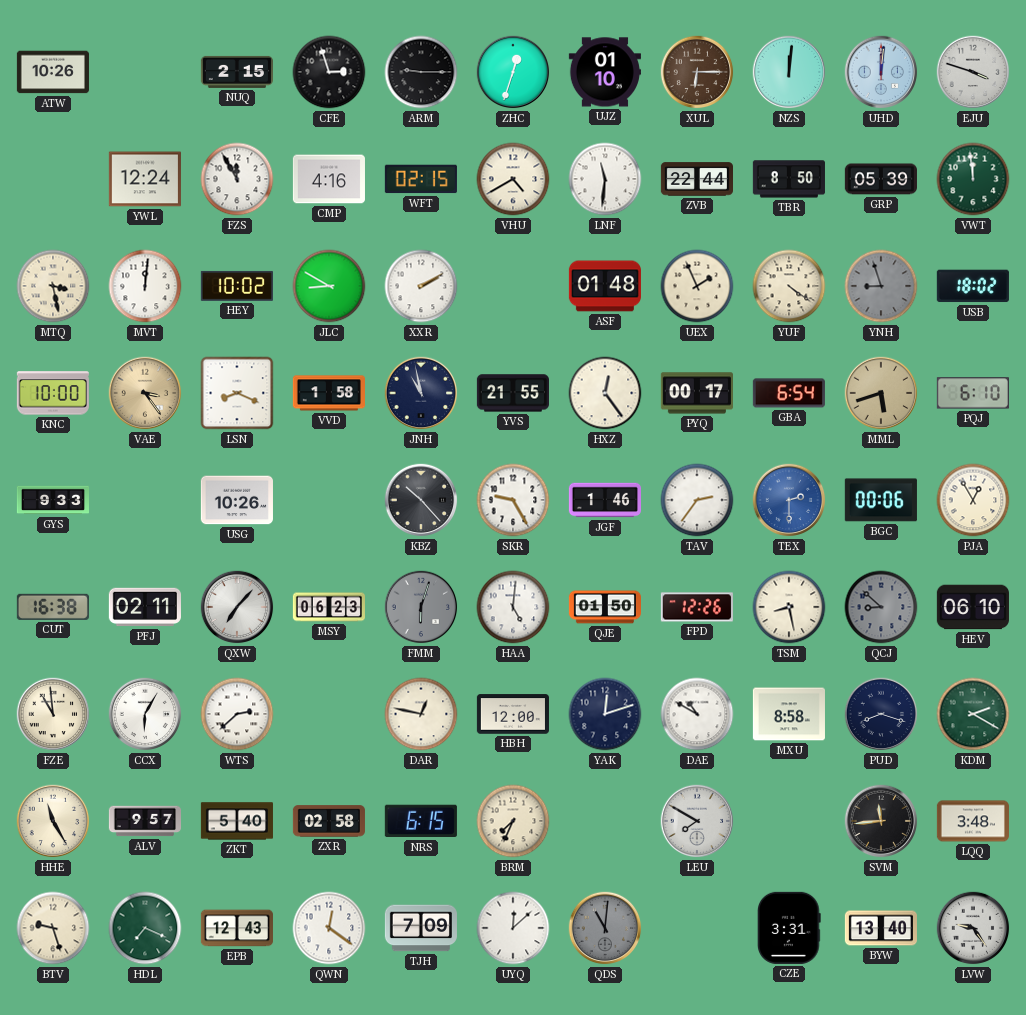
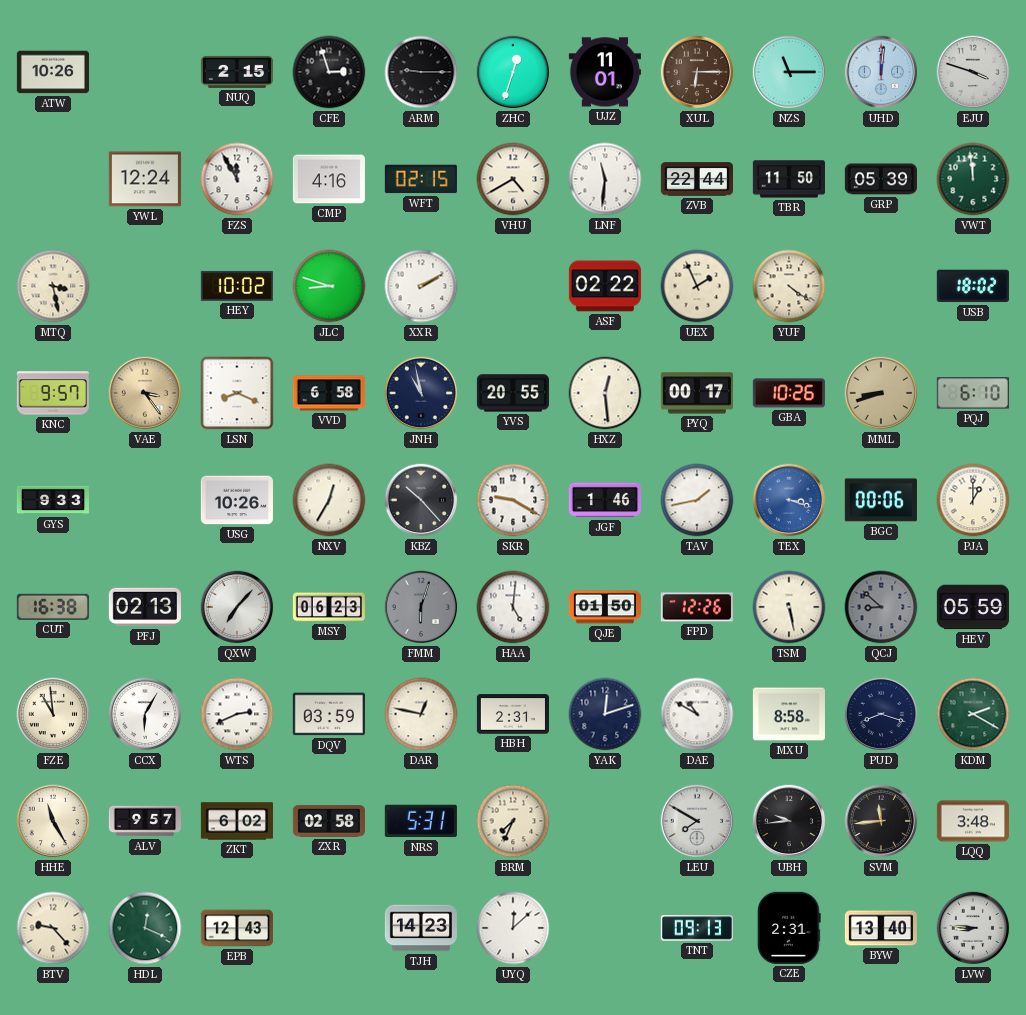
UJZ: 01:10 -> 11:01 (605, 72)
NZS: 12:01 -> 11:15 (789, 72)
TBR: 8:50 -> 11:50 (789, 179)
MVT: 12:01 -> none (145, 286)
JLC: 8:50 -> 8:48 (329, 286)
ASF: 01:48 -> 02:22 (605, 286)
YNH: 8:57 -> none (881, 286)
KNC: 10:00 -> 9:57 (53, 393)
VVD: 1:58 -> 6:58 (329, 393)
YVS: 21:55 -> 20:55 (513, 393)
HXZ: 12:24 -> 12:29 (605, 393)
GBA: 6:54 -> 10:26 (789, 393)
MML: 5:42 -> 8:42 (881, 393)
NXV: none -> 12:35 (329, 500)
SKR: 9:25 -> 9:20 (513, 500)
TAV: 2:36 -> 1:43 (697, 500)
TEX: 2:30 -> 3:18 (789, 500)
PJA: 12:55 -> 1:00 (973, 500)
PFJ: 02:11 -> 02:13 (145, 607)
TSM: 8:28 -> 5:28 (789, 607)
HEV: 06:10 -> 05:59 (973, 607)
WTS: 2:38 -> 2:41 (237, 714)
DQV: none -> 03:59 (329, 714)
HBH: 12:00 -> 2:31 (513, 714)
ZKT: 5:40 -> 6:02 (237, 821)
NRS: 6:15 -> 5:31 (421, 821)
UBH: none -> 9:44 (789, 821)
BTV: 9:27 -> 9:23 (53, 928)
HDL: 7:19 -> 12:19 (145, 928)
QWN: 12:21 -> none (329, 928)
TJH: 7:09 -> 14:23 (421, 928)
QDS: 11:01 -> none (605, 928)
TNT: none -> 09:13 (697, 928)
CZE: 3:31 -> 2:31 (790, 928)
LVW: 9:24 -> 8:46 (973, 928)
